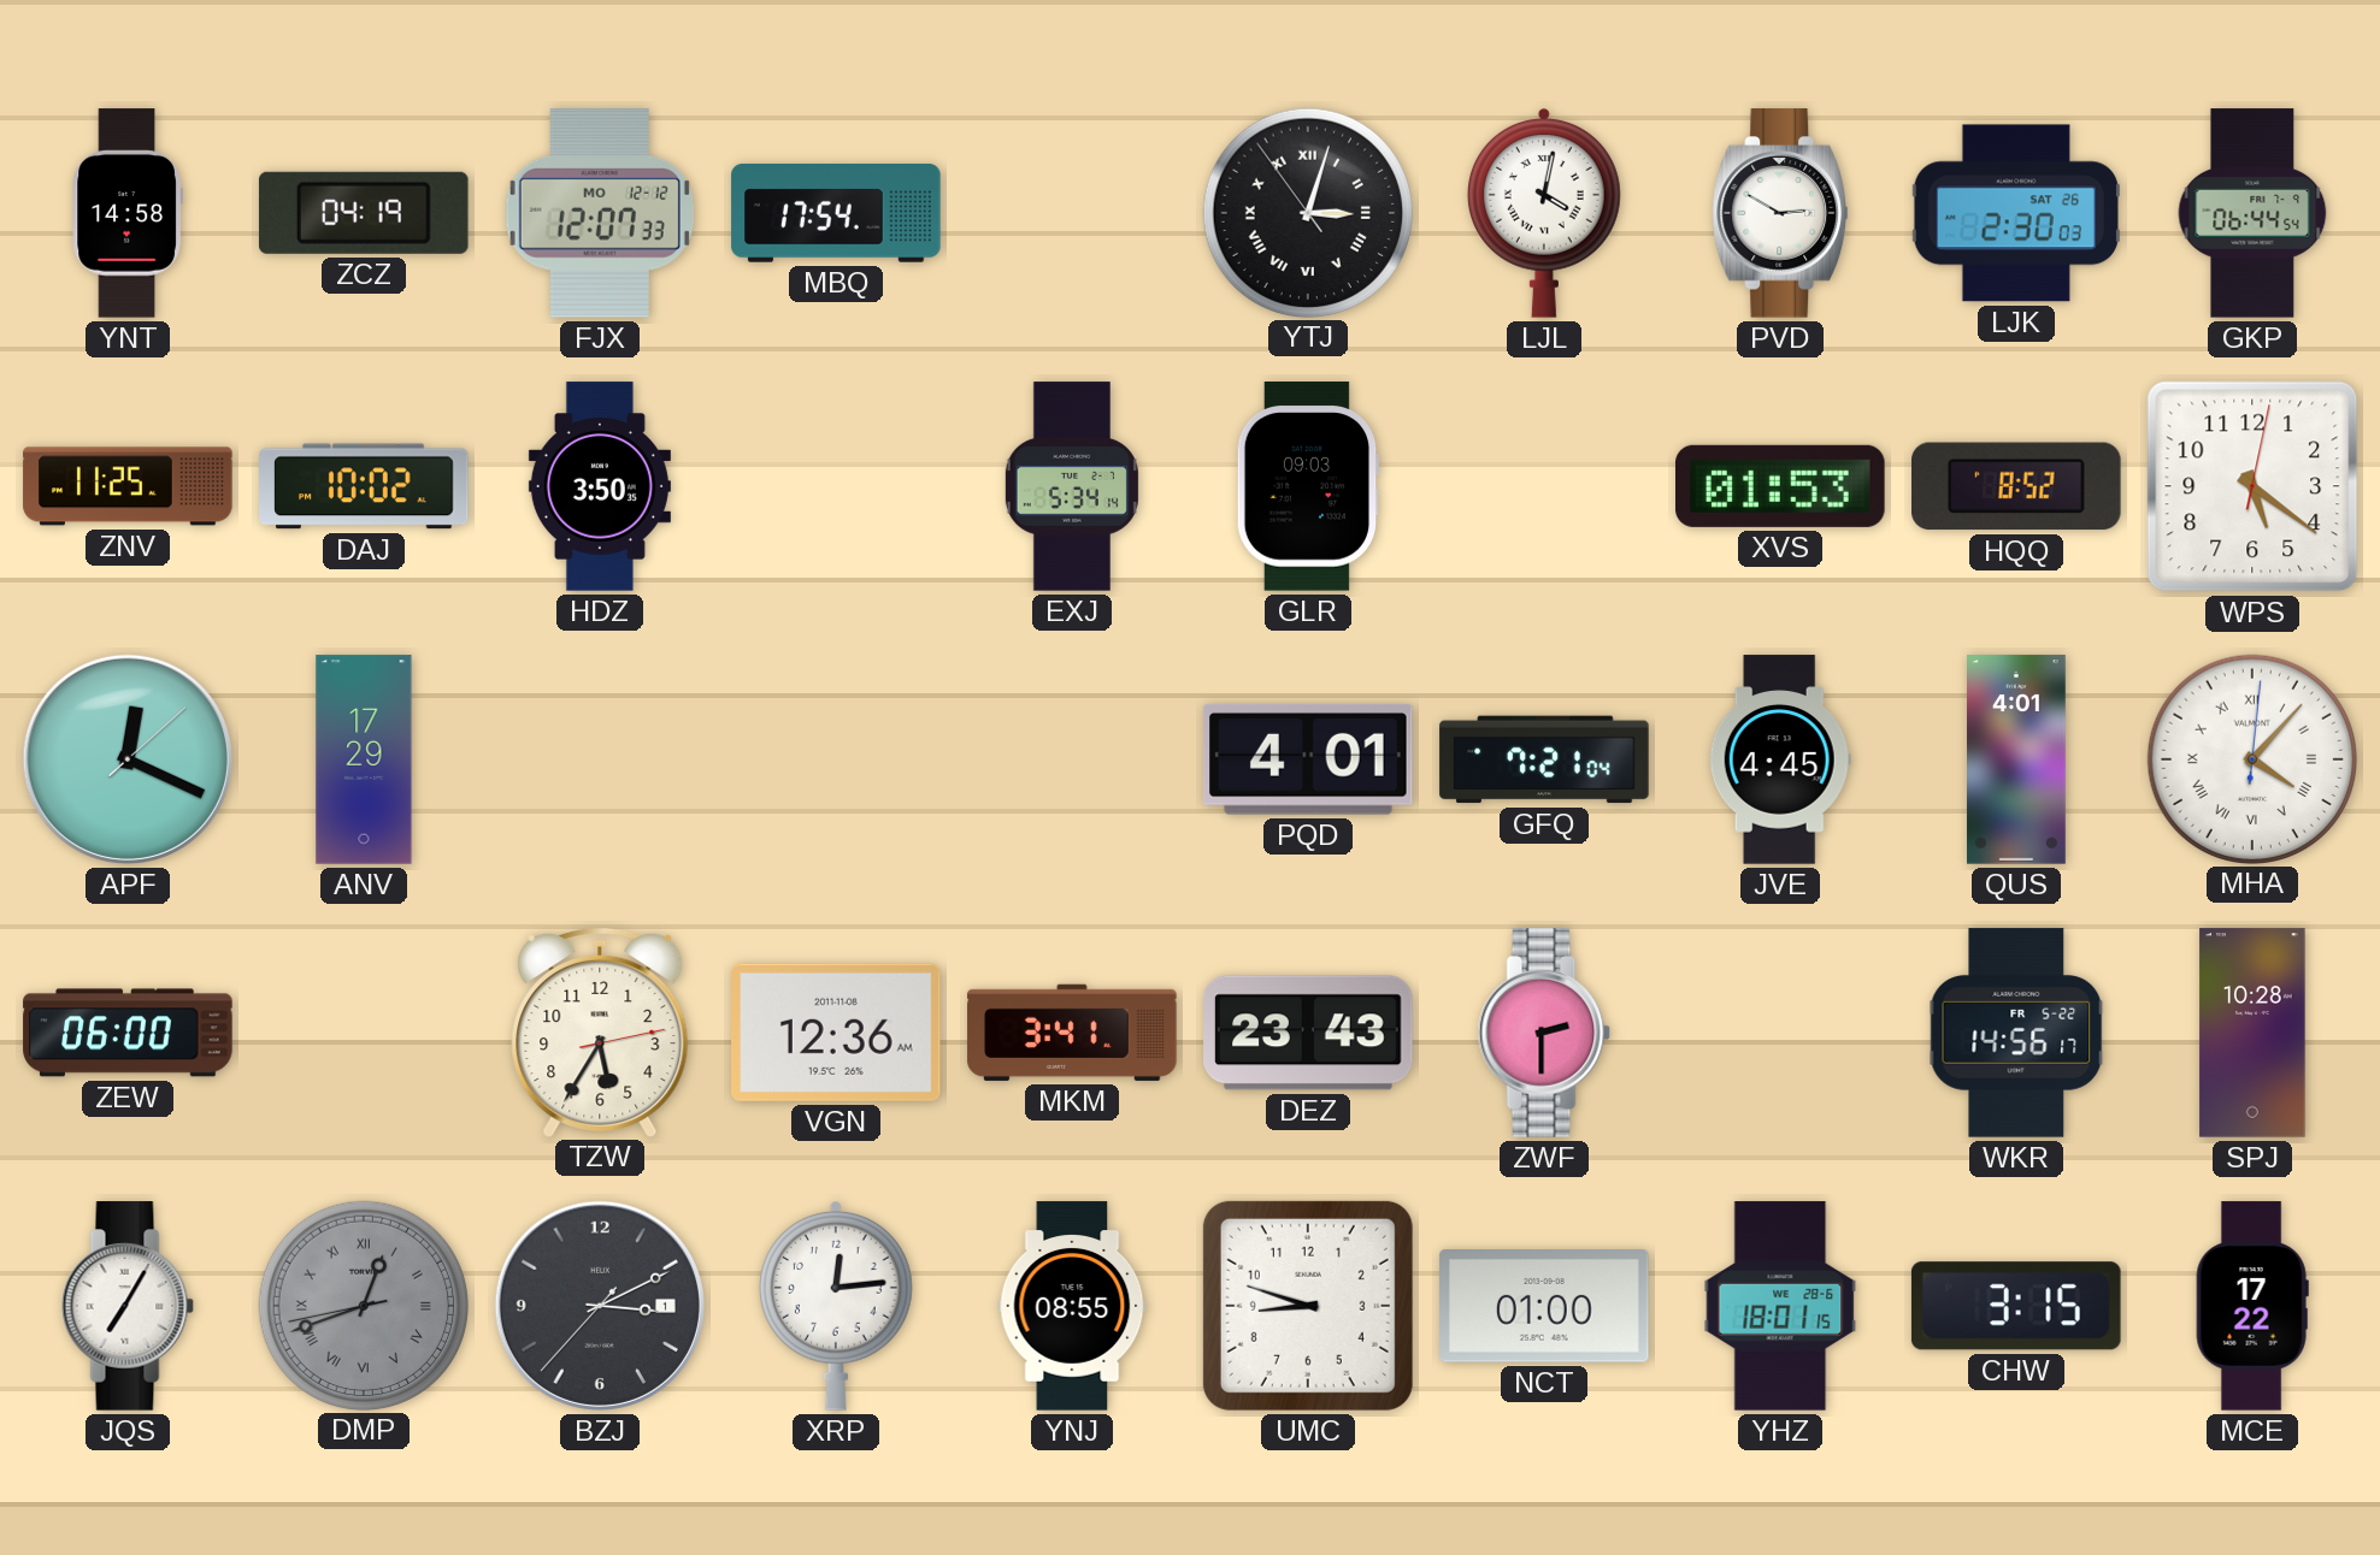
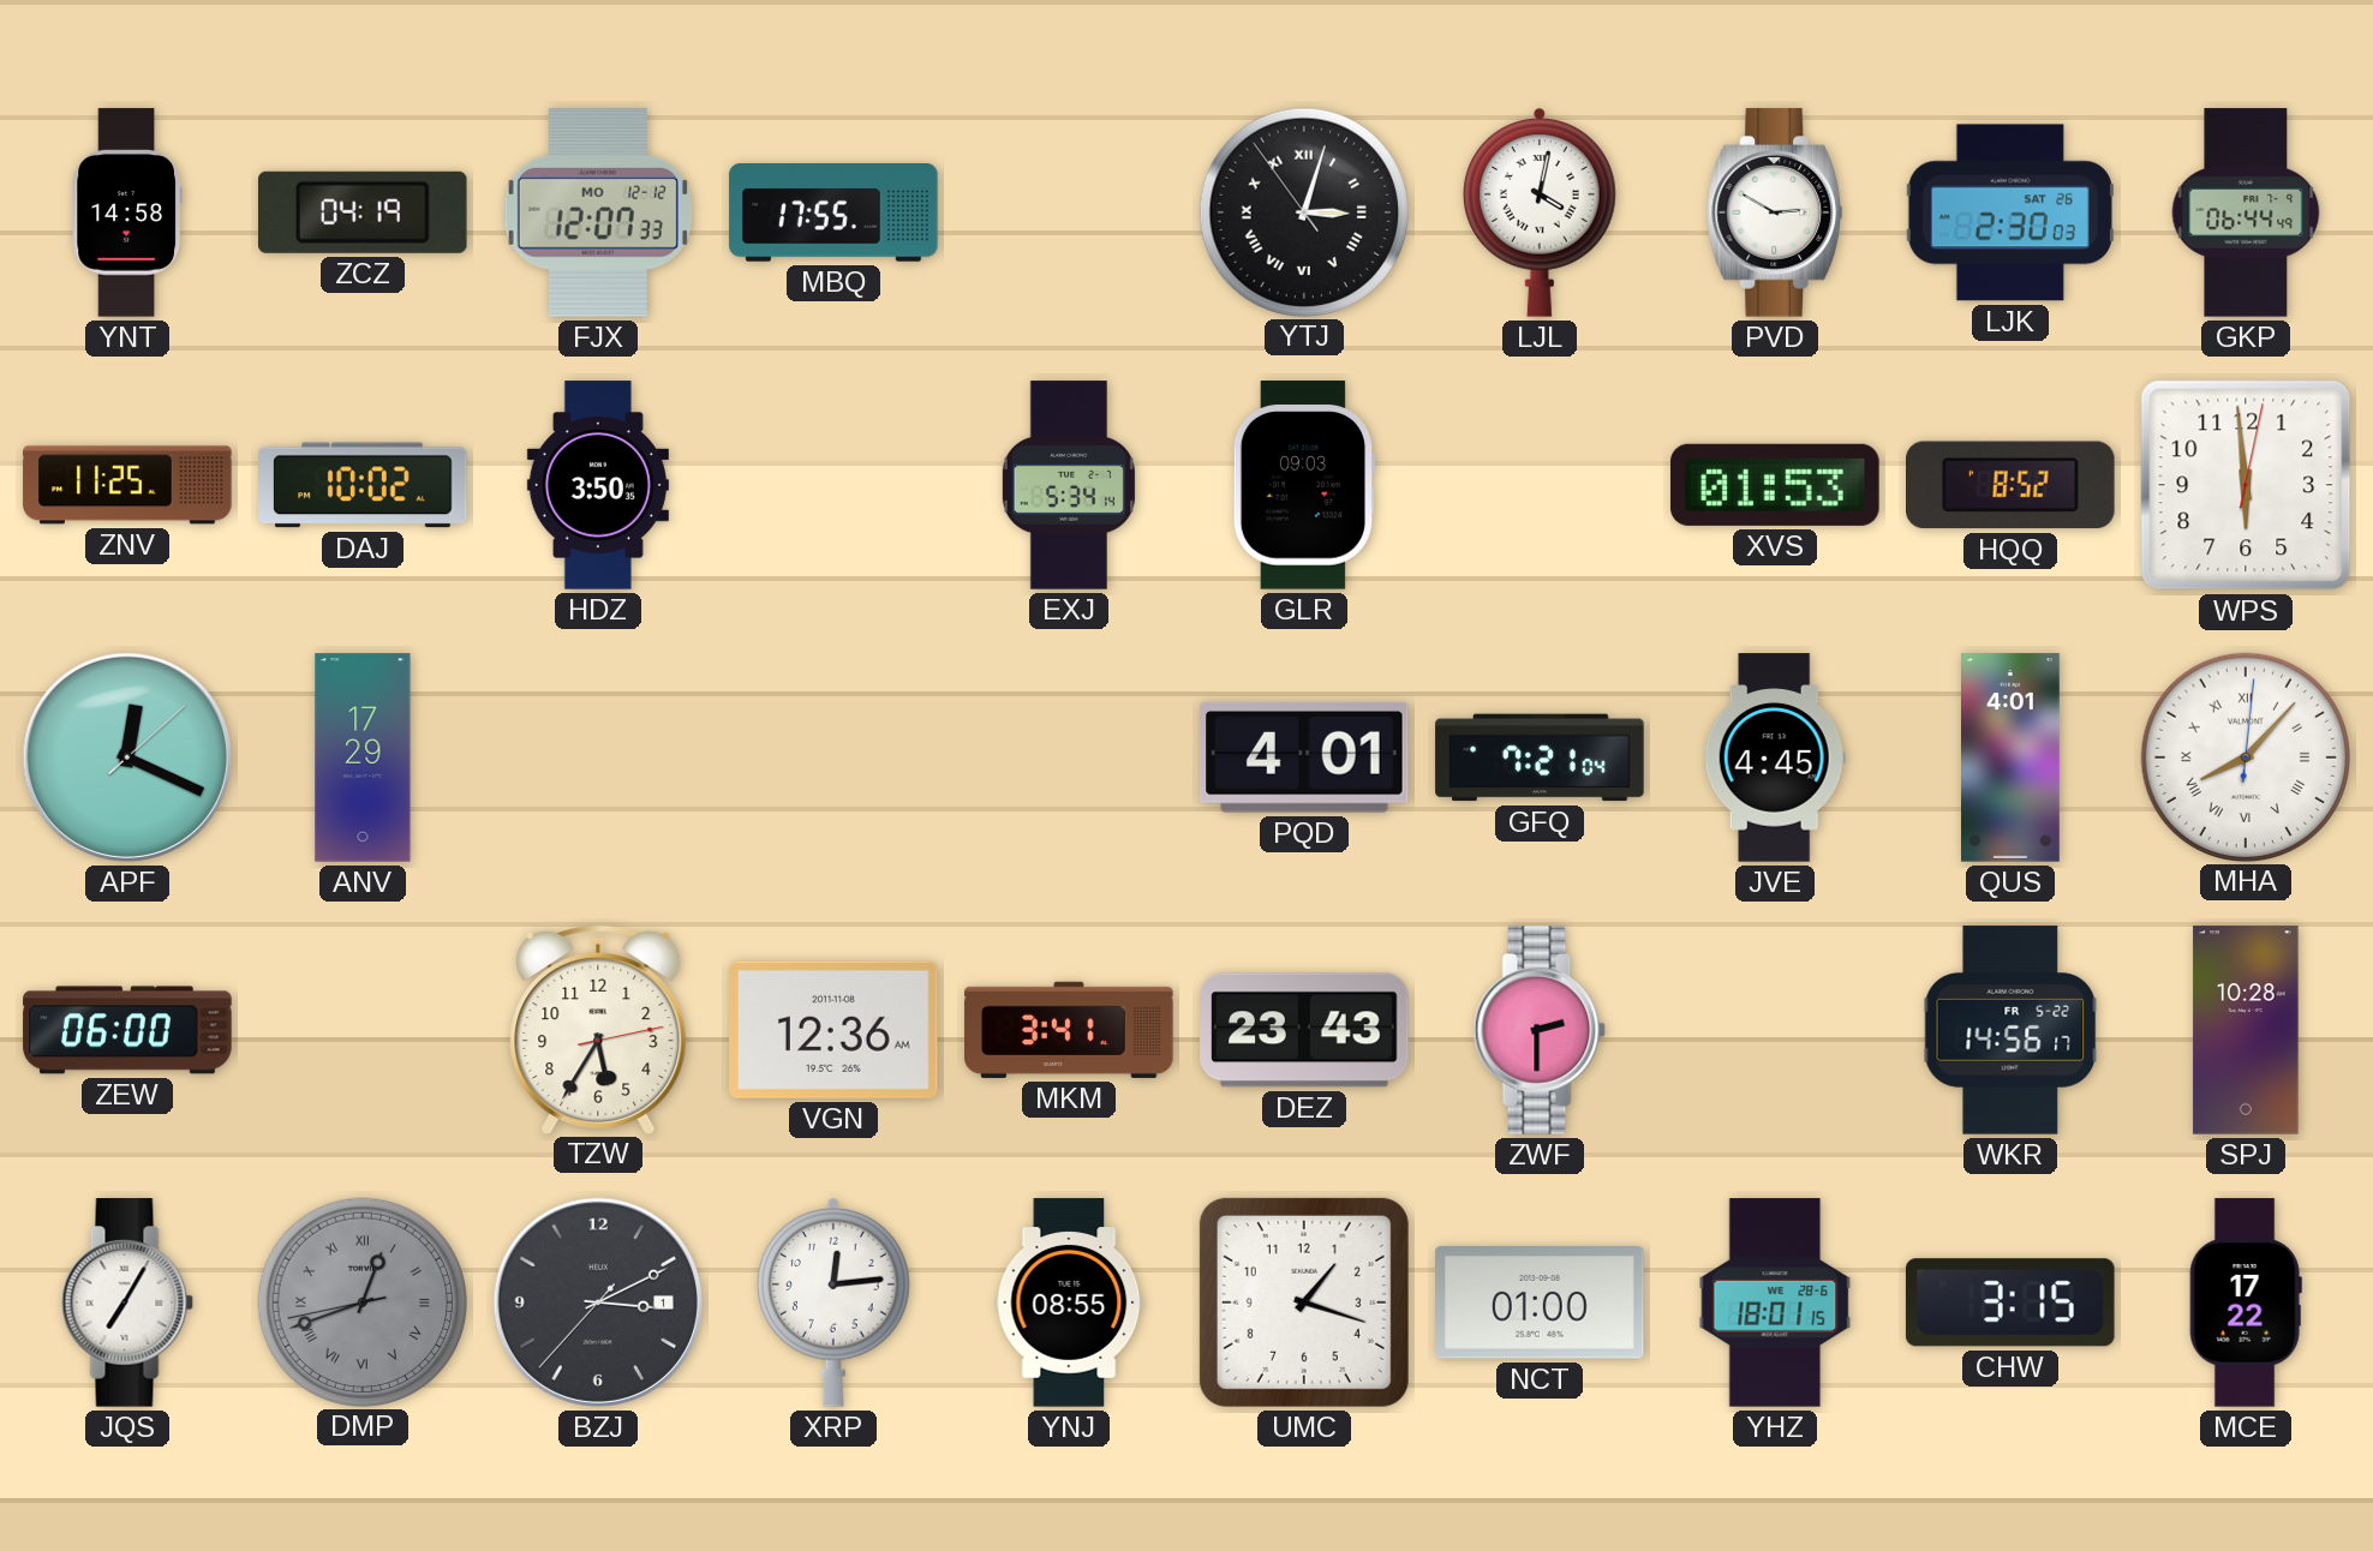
MBQ: 17:54 -> 17:55 (833, 214)
GKP: 06:44:54 -> 06:44:49 (2246, 212)
WPS: 5:21 -> 5:59 (2246, 485)
MHA: 4:07 -> 8:07 (2245, 756)
UMC: 8:48 -> 1:18 (1304, 1303)
